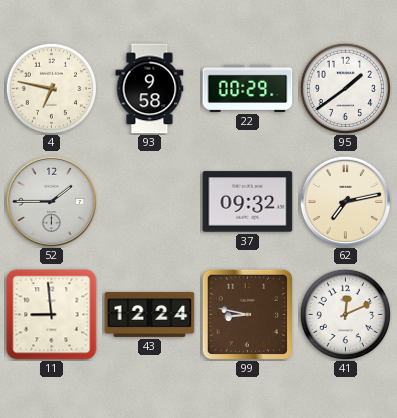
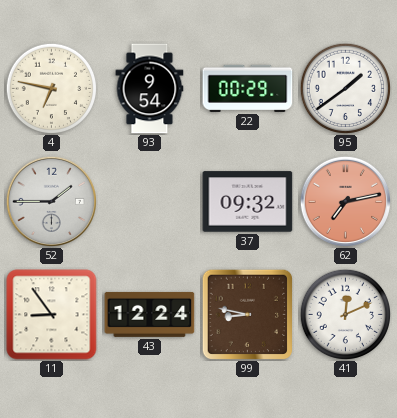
93: 9:58 -> 9:54 (150, 89)
62 dial: cream -> salmon (345, 201)
11: 8:59 -> 8:54 (52, 315)
